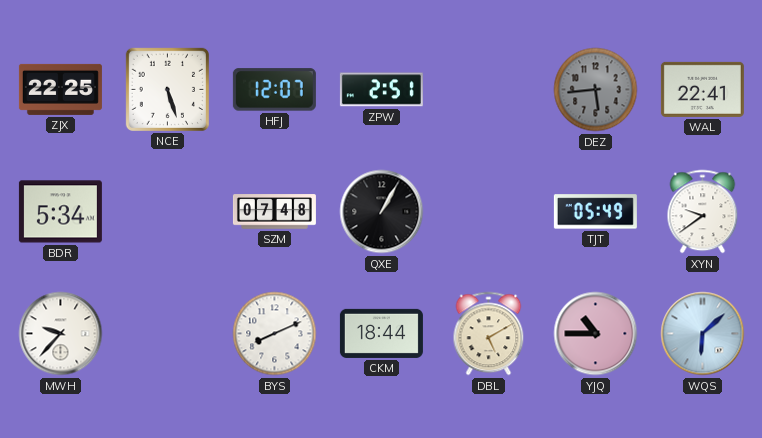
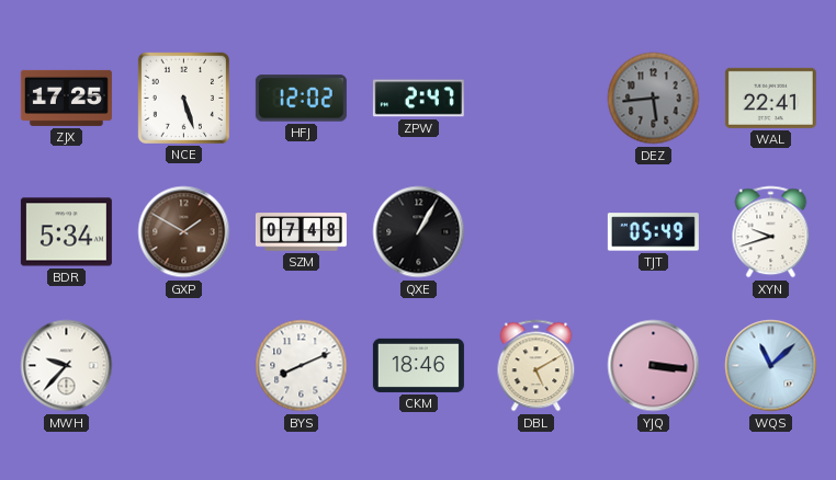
ZJX: 22:25 -> 17:25 (66, 98)
HFJ: 12:07 -> 12:02 (301, 99)
ZPW: 2:51 -> 2:47 (418, 99)
GXP: none -> 1:50 (184, 232)
XYN: 9:39 -> 9:42 (771, 232)
CKM: 18:44 -> 18:46 (418, 365)
YJQ: 10:45 -> 3:16 (654, 366)
WQS: 6:08 -> 11:08 (771, 366)
